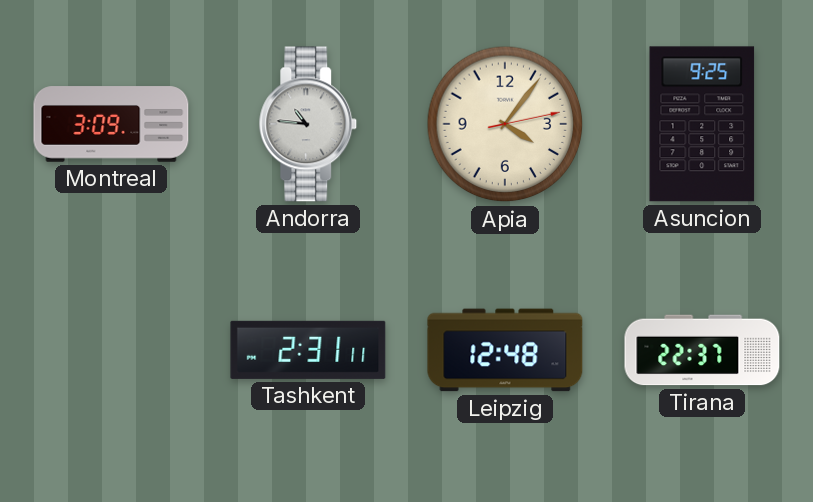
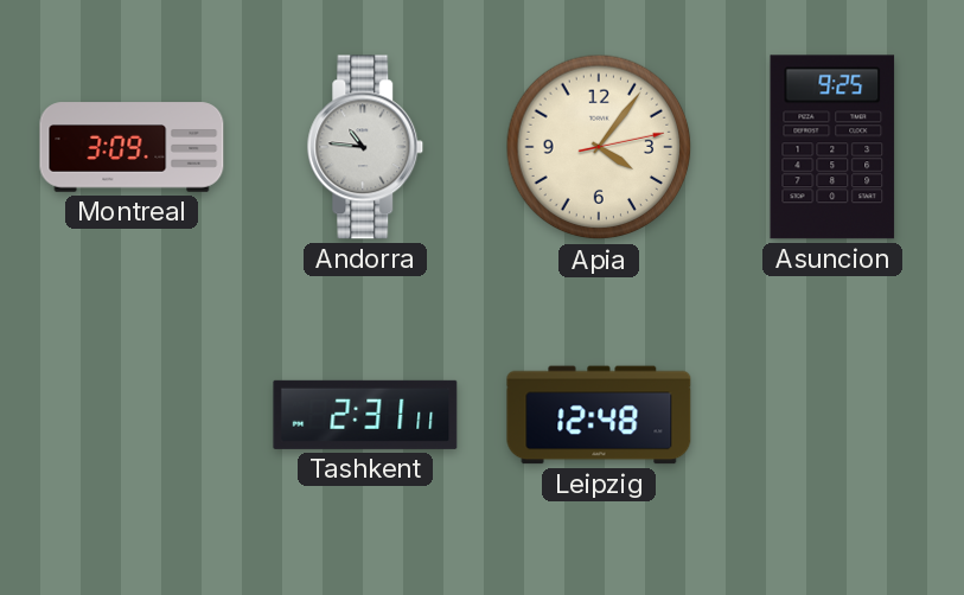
Tirana: 22:37 -> none (702, 350)
